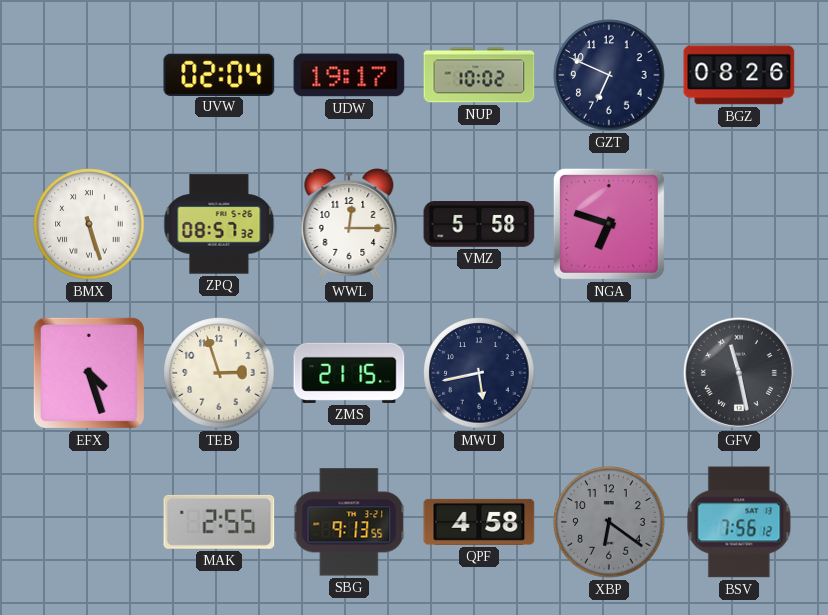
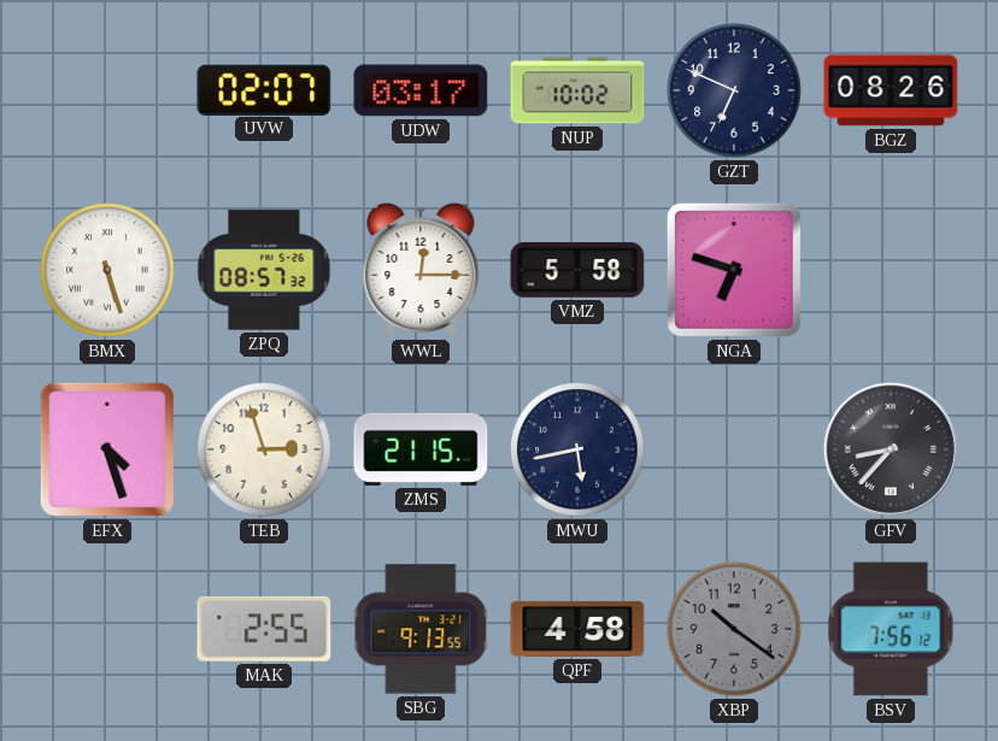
UVW: 02:04 -> 02:07 (264, 89)
UDW: 19:17 -> 03:17 (421, 90)
GFV: 11:28 -> 8:37 (891, 449)
XBP: 6:21 -> 10:21 (734, 629)
